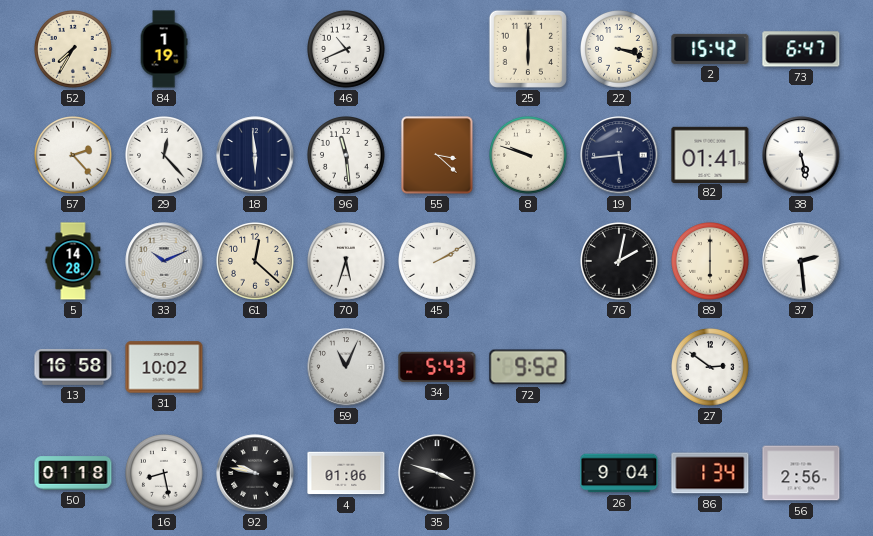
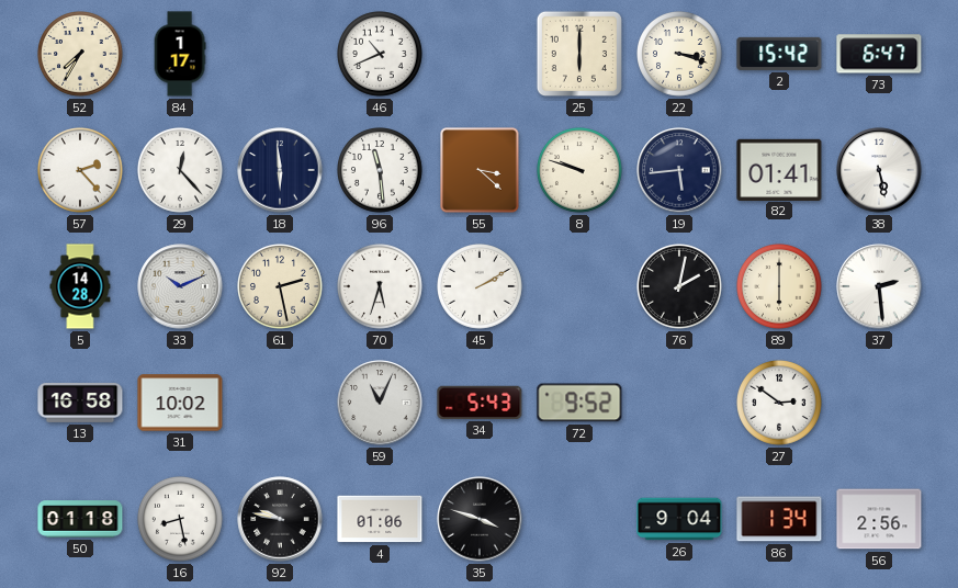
84: 1:19 -> 1:17 (180, 54)
61: 12:22 -> 2:28 (281, 287)
